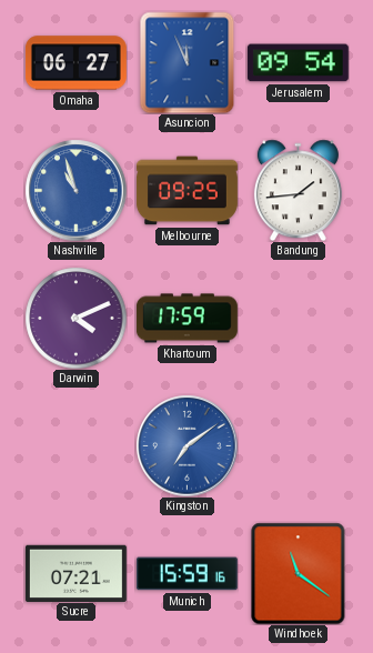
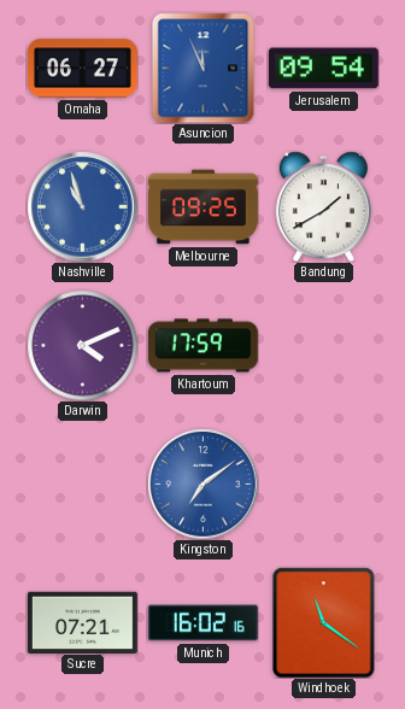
Bandung: 1:44 -> 1:40 (323, 206)
Munich: 15:59 -> 16:02 (202, 623)
